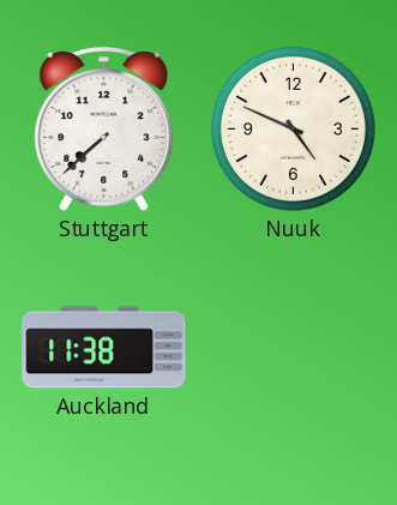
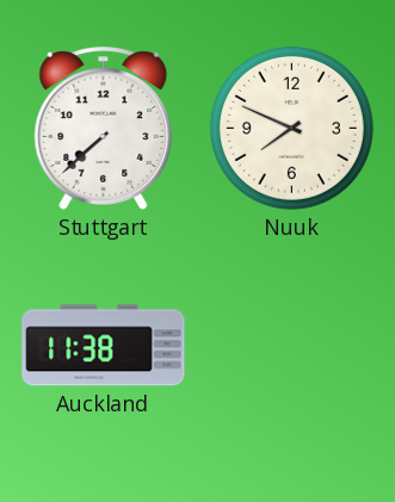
Nuuk: 4:49 -> 7:49 (291, 128)
